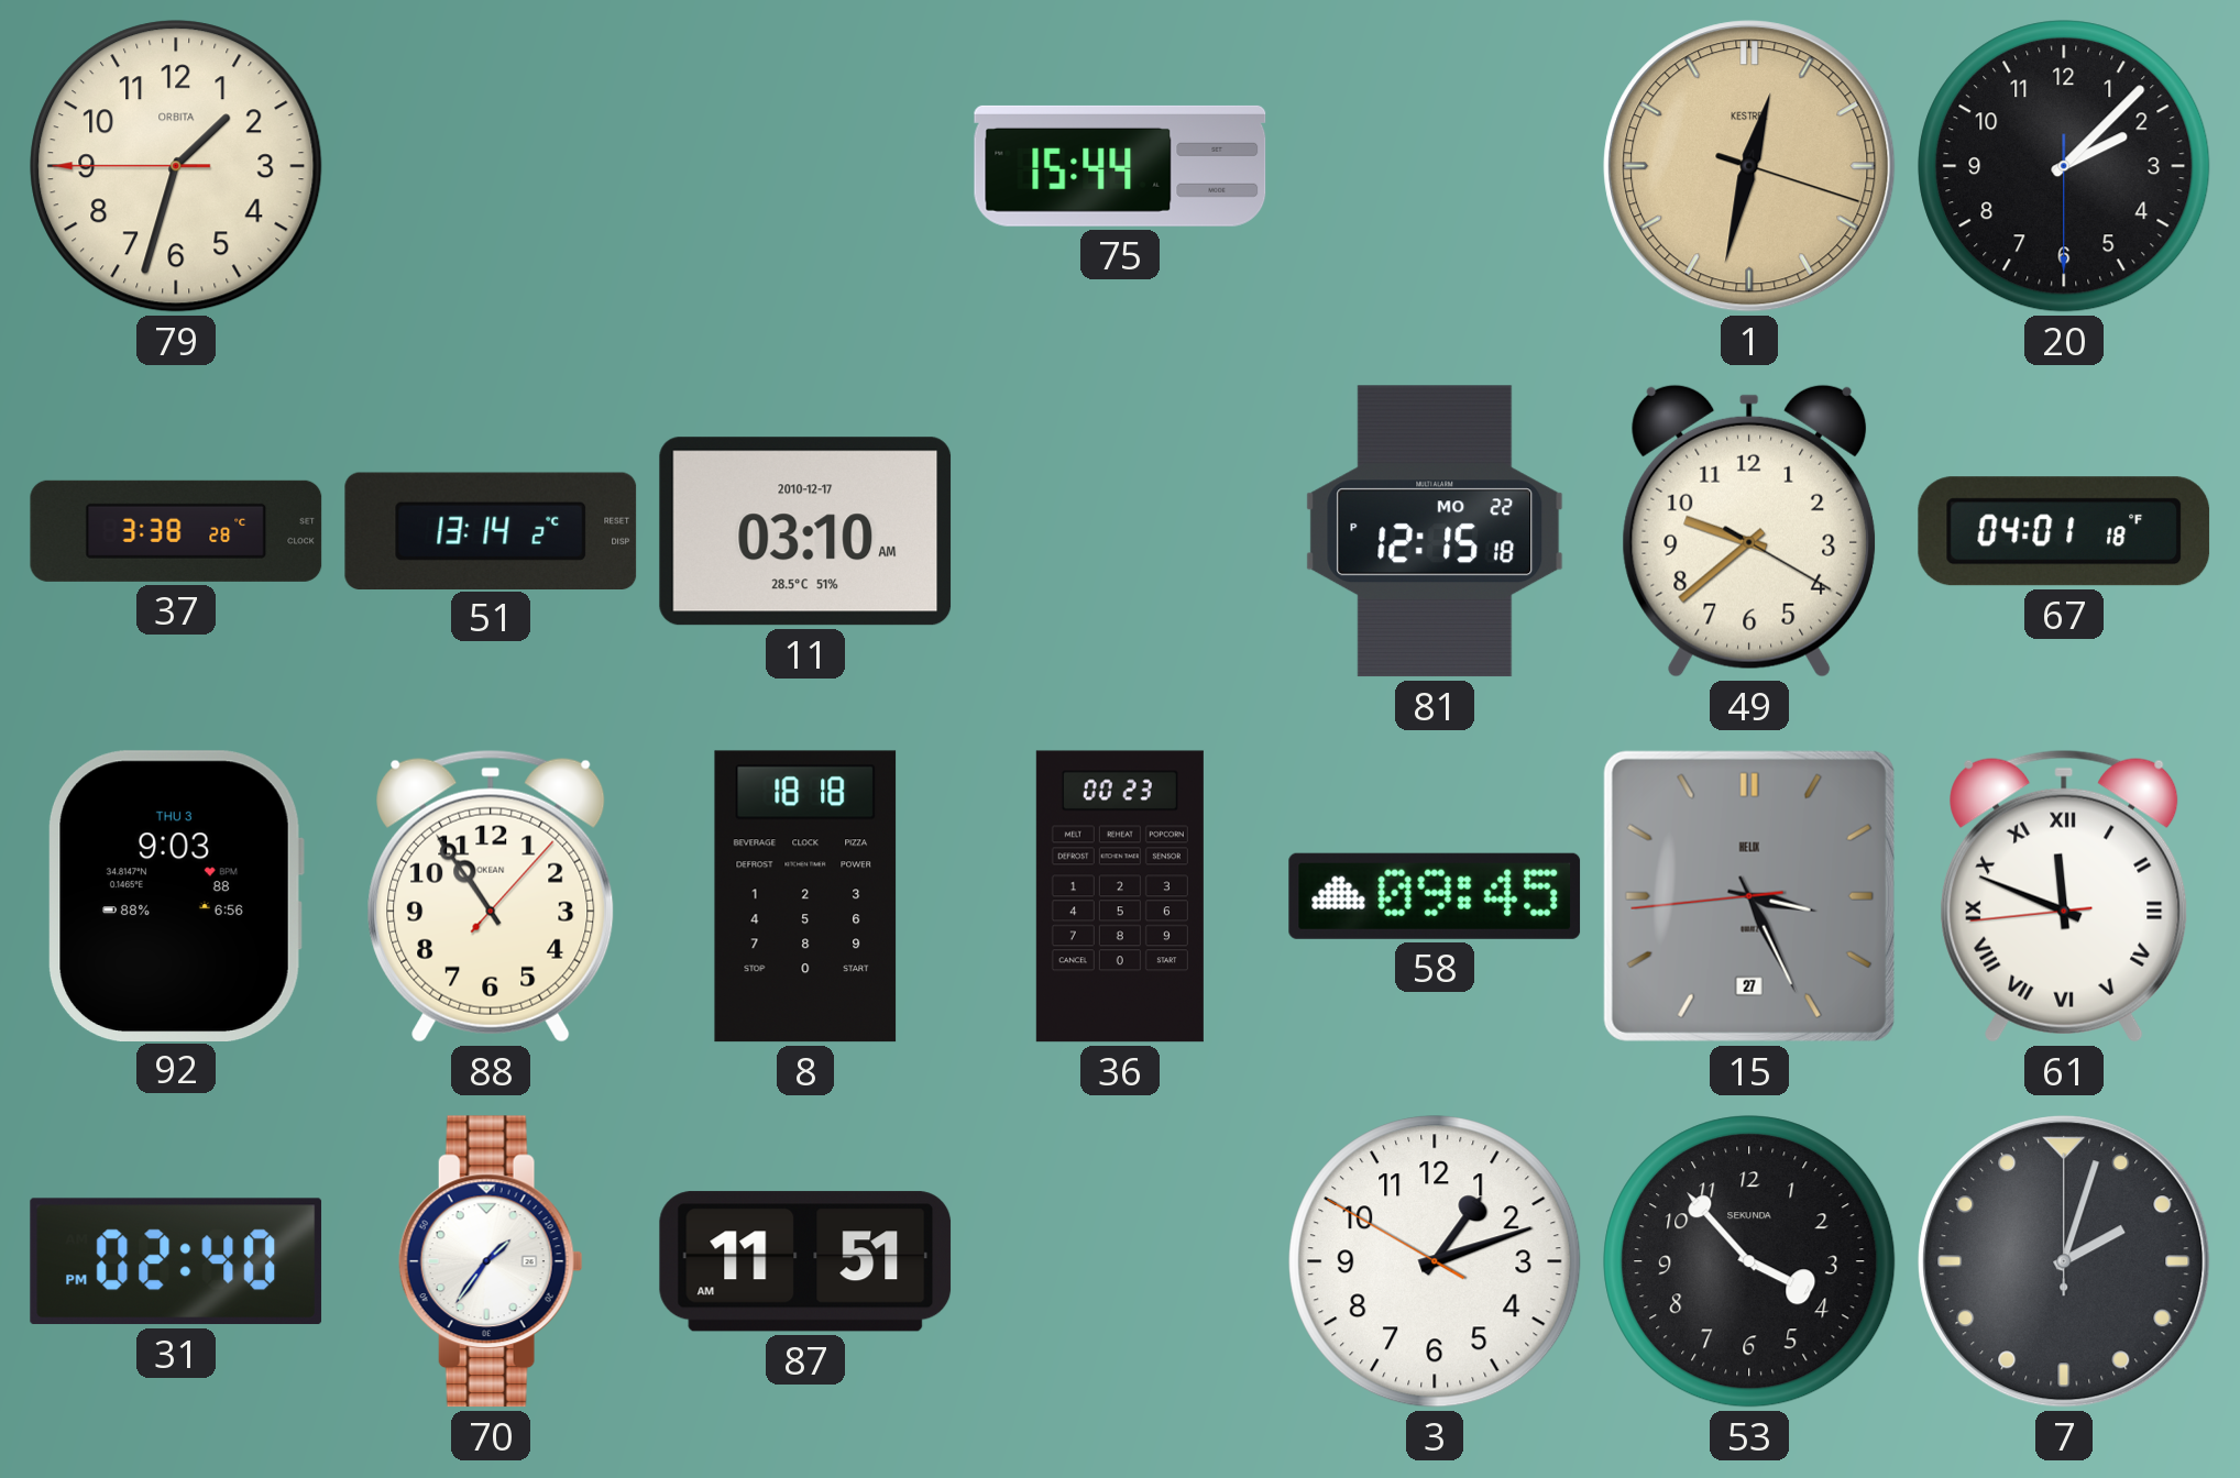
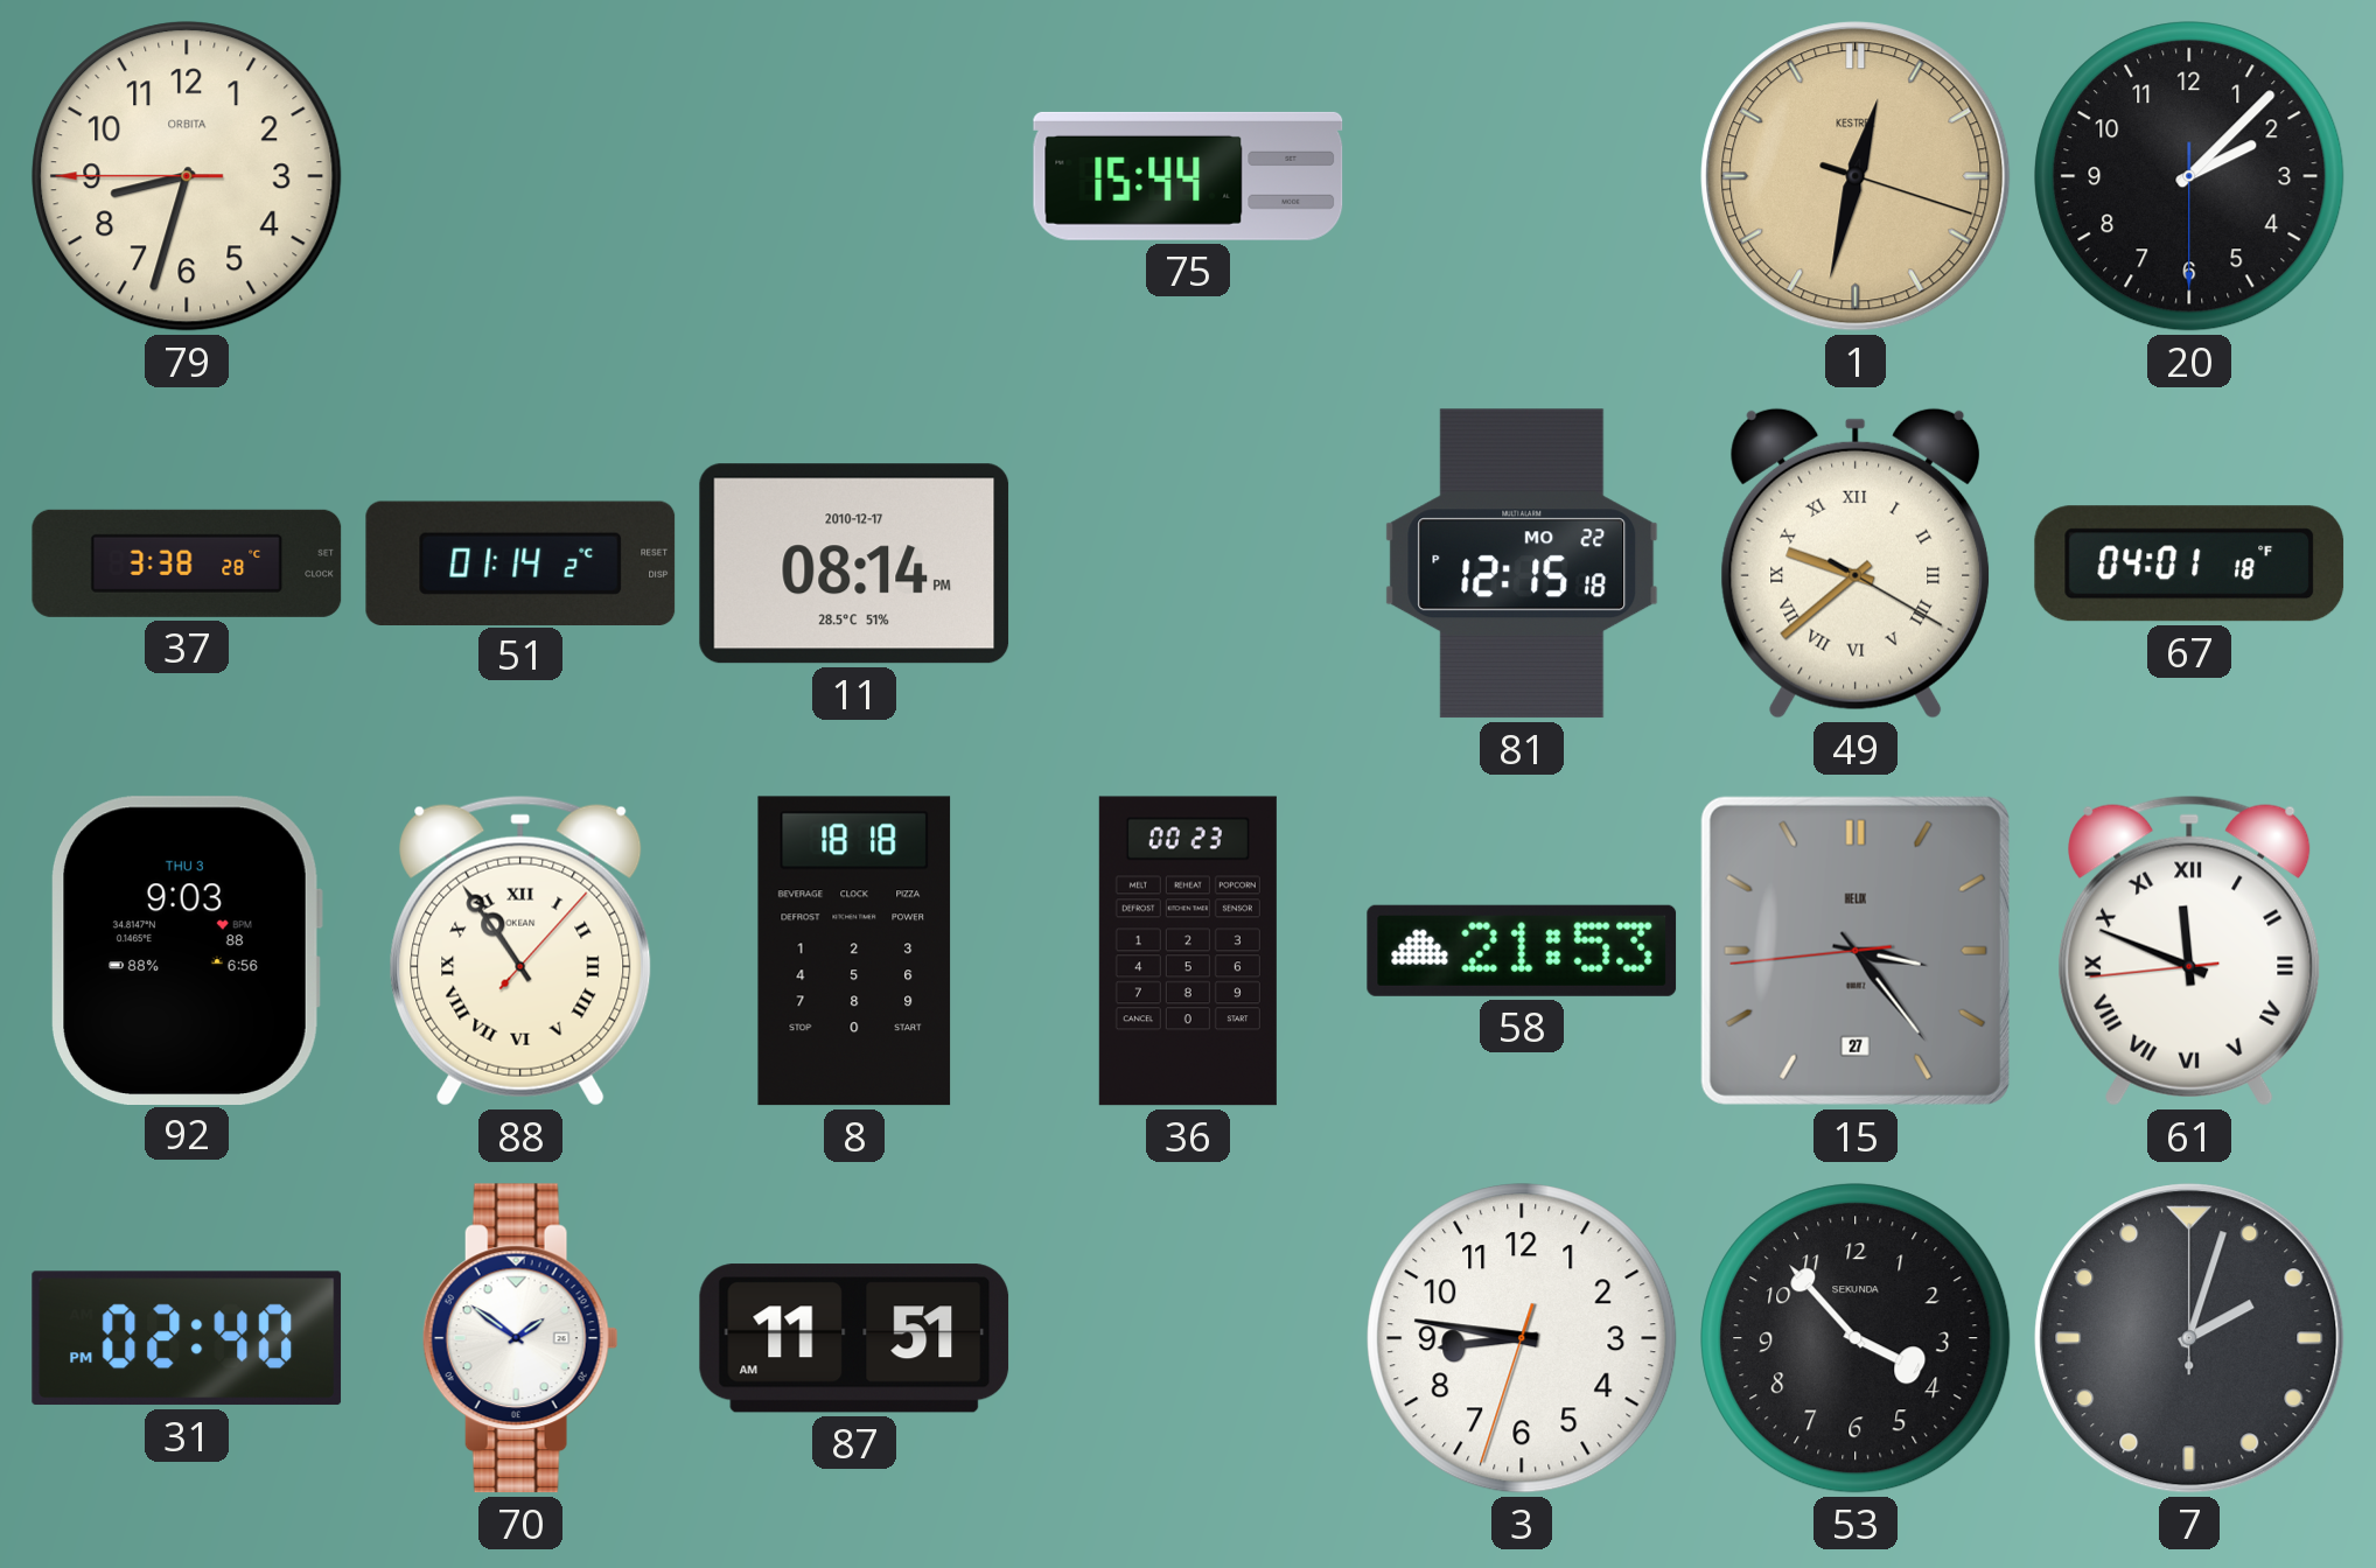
79: 1:32 -> 8:32 (187, 176)
51: 13:14 -> 01:14 (520, 562)
11: 03:10 -> 08:14 (854, 563)
49 numerals: Arabic -> Roman (1856, 563)
88 numerals: Arabic -> Roman (520, 951)
58: 09:45 -> 21:53 (1522, 951)
15: 3:25 -> 3:23 (1856, 951)
70: 1:36 -> 1:51 (520, 1338)
3: 1:11 -> 8:46 (1522, 1338)
